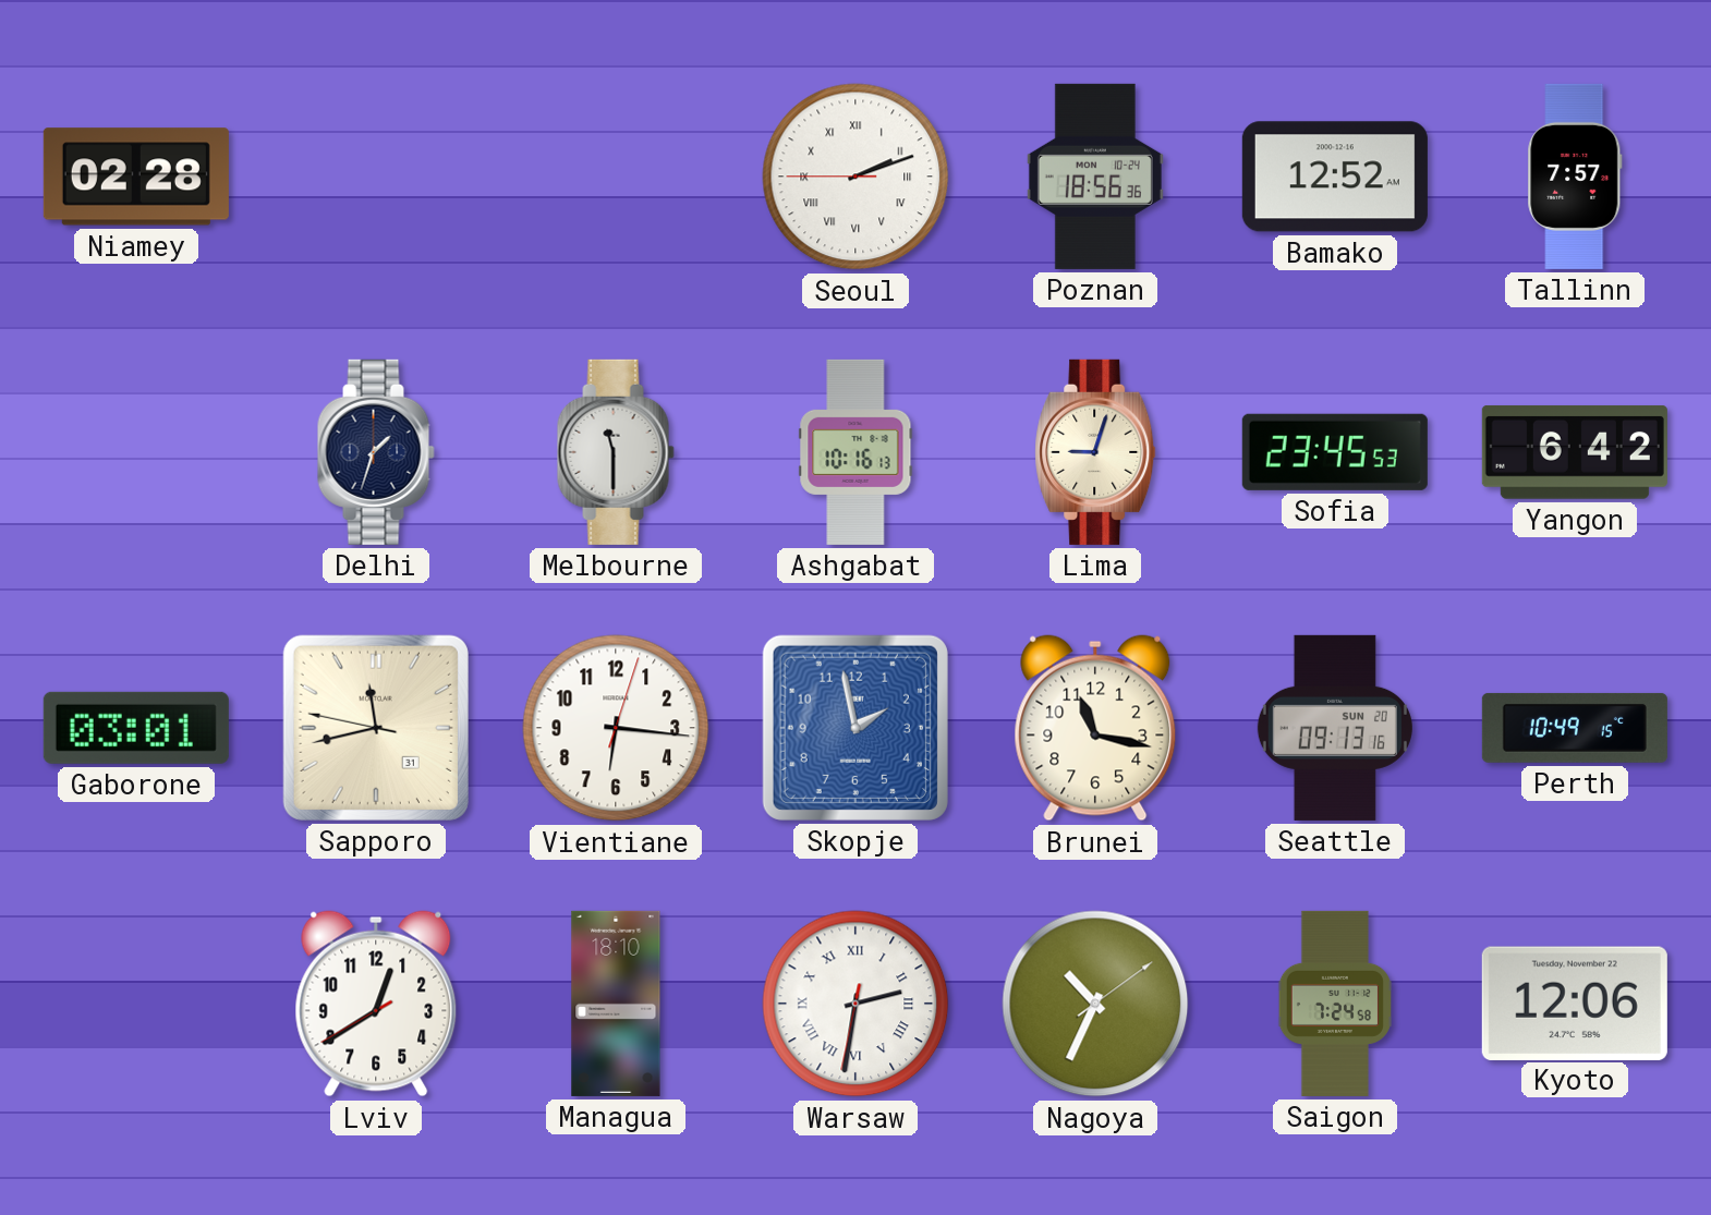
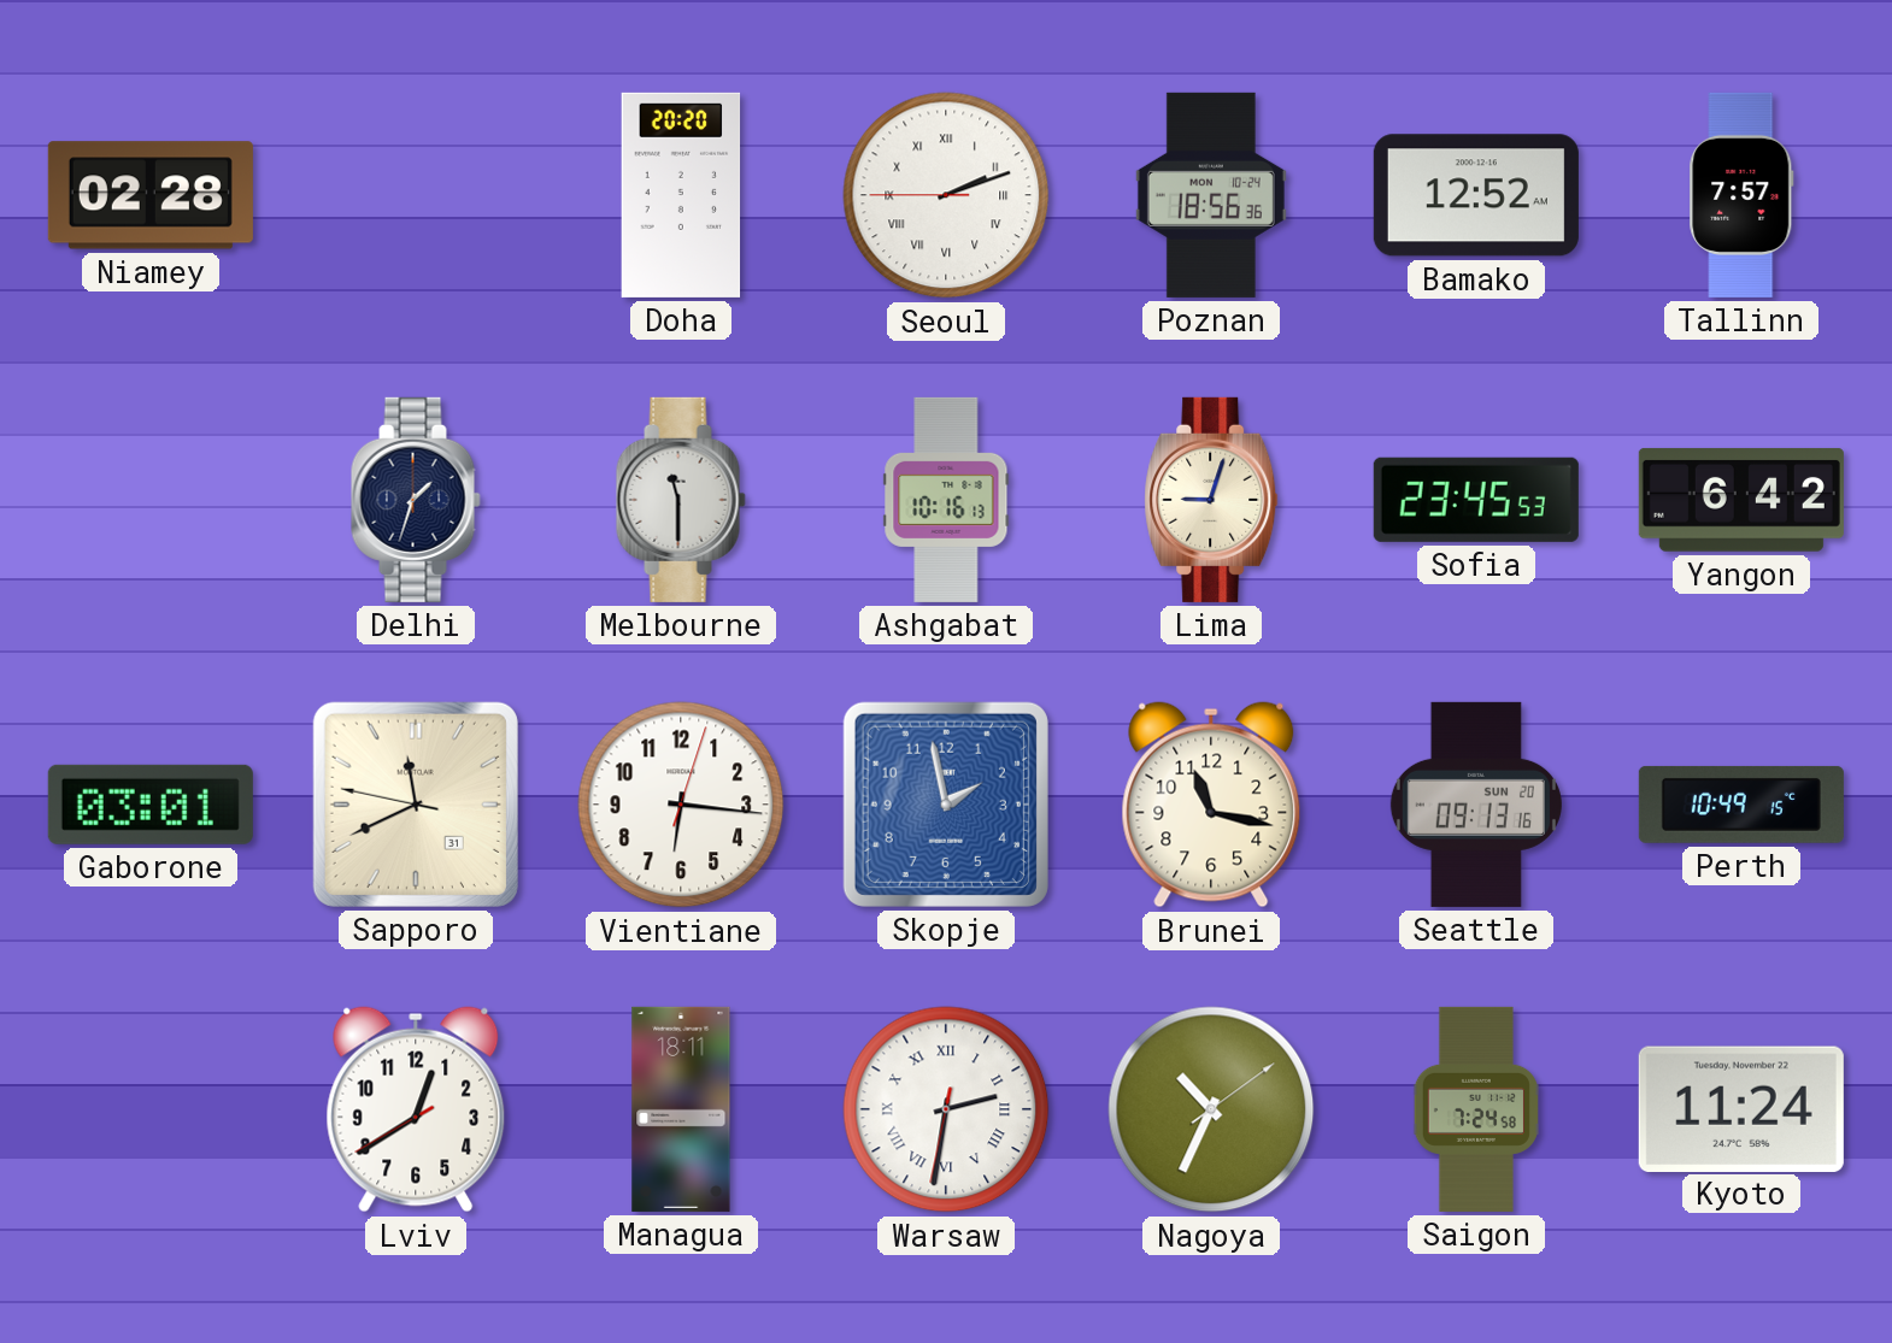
Doha: none -> 20:20 (681, 195)
Sapporo: 11:42 -> 11:40 (416, 805)
Managua: 18:10 -> 18:11 (681, 1109)
Kyoto: 12:06 -> 11:24 (1741, 1108)
